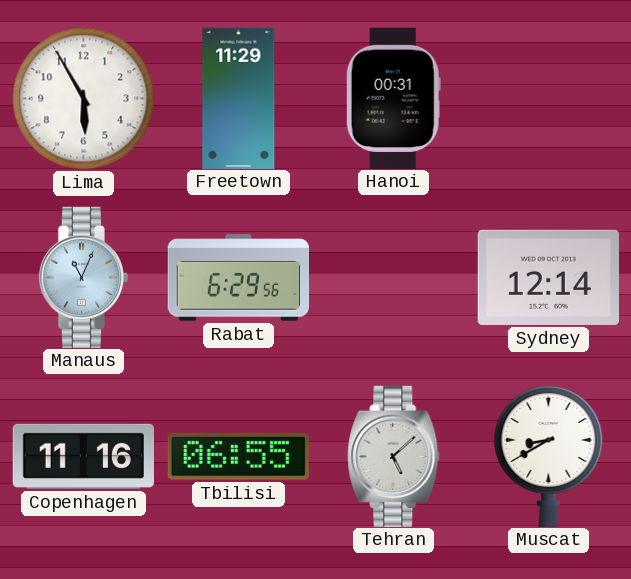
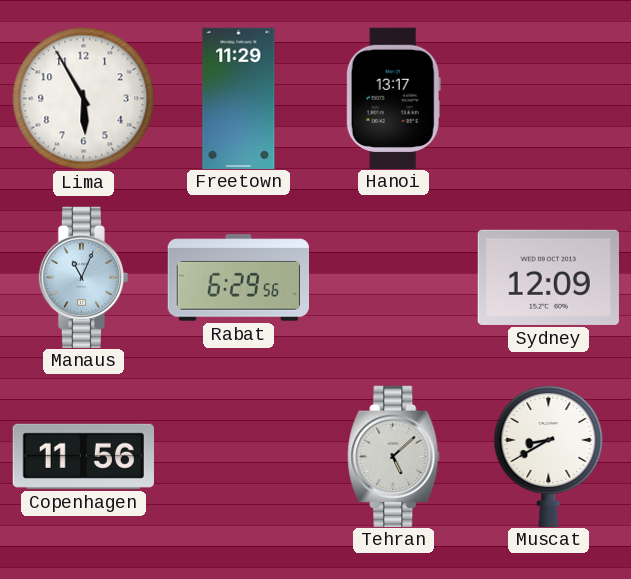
Hanoi: 00:31 -> 13:17 (393, 98)
Sydney: 12:14 -> 12:09 (548, 277)
Copenhagen: 11:16 -> 11:56 (83, 456)
Tbilisi: 06:55 -> none (238, 456)
